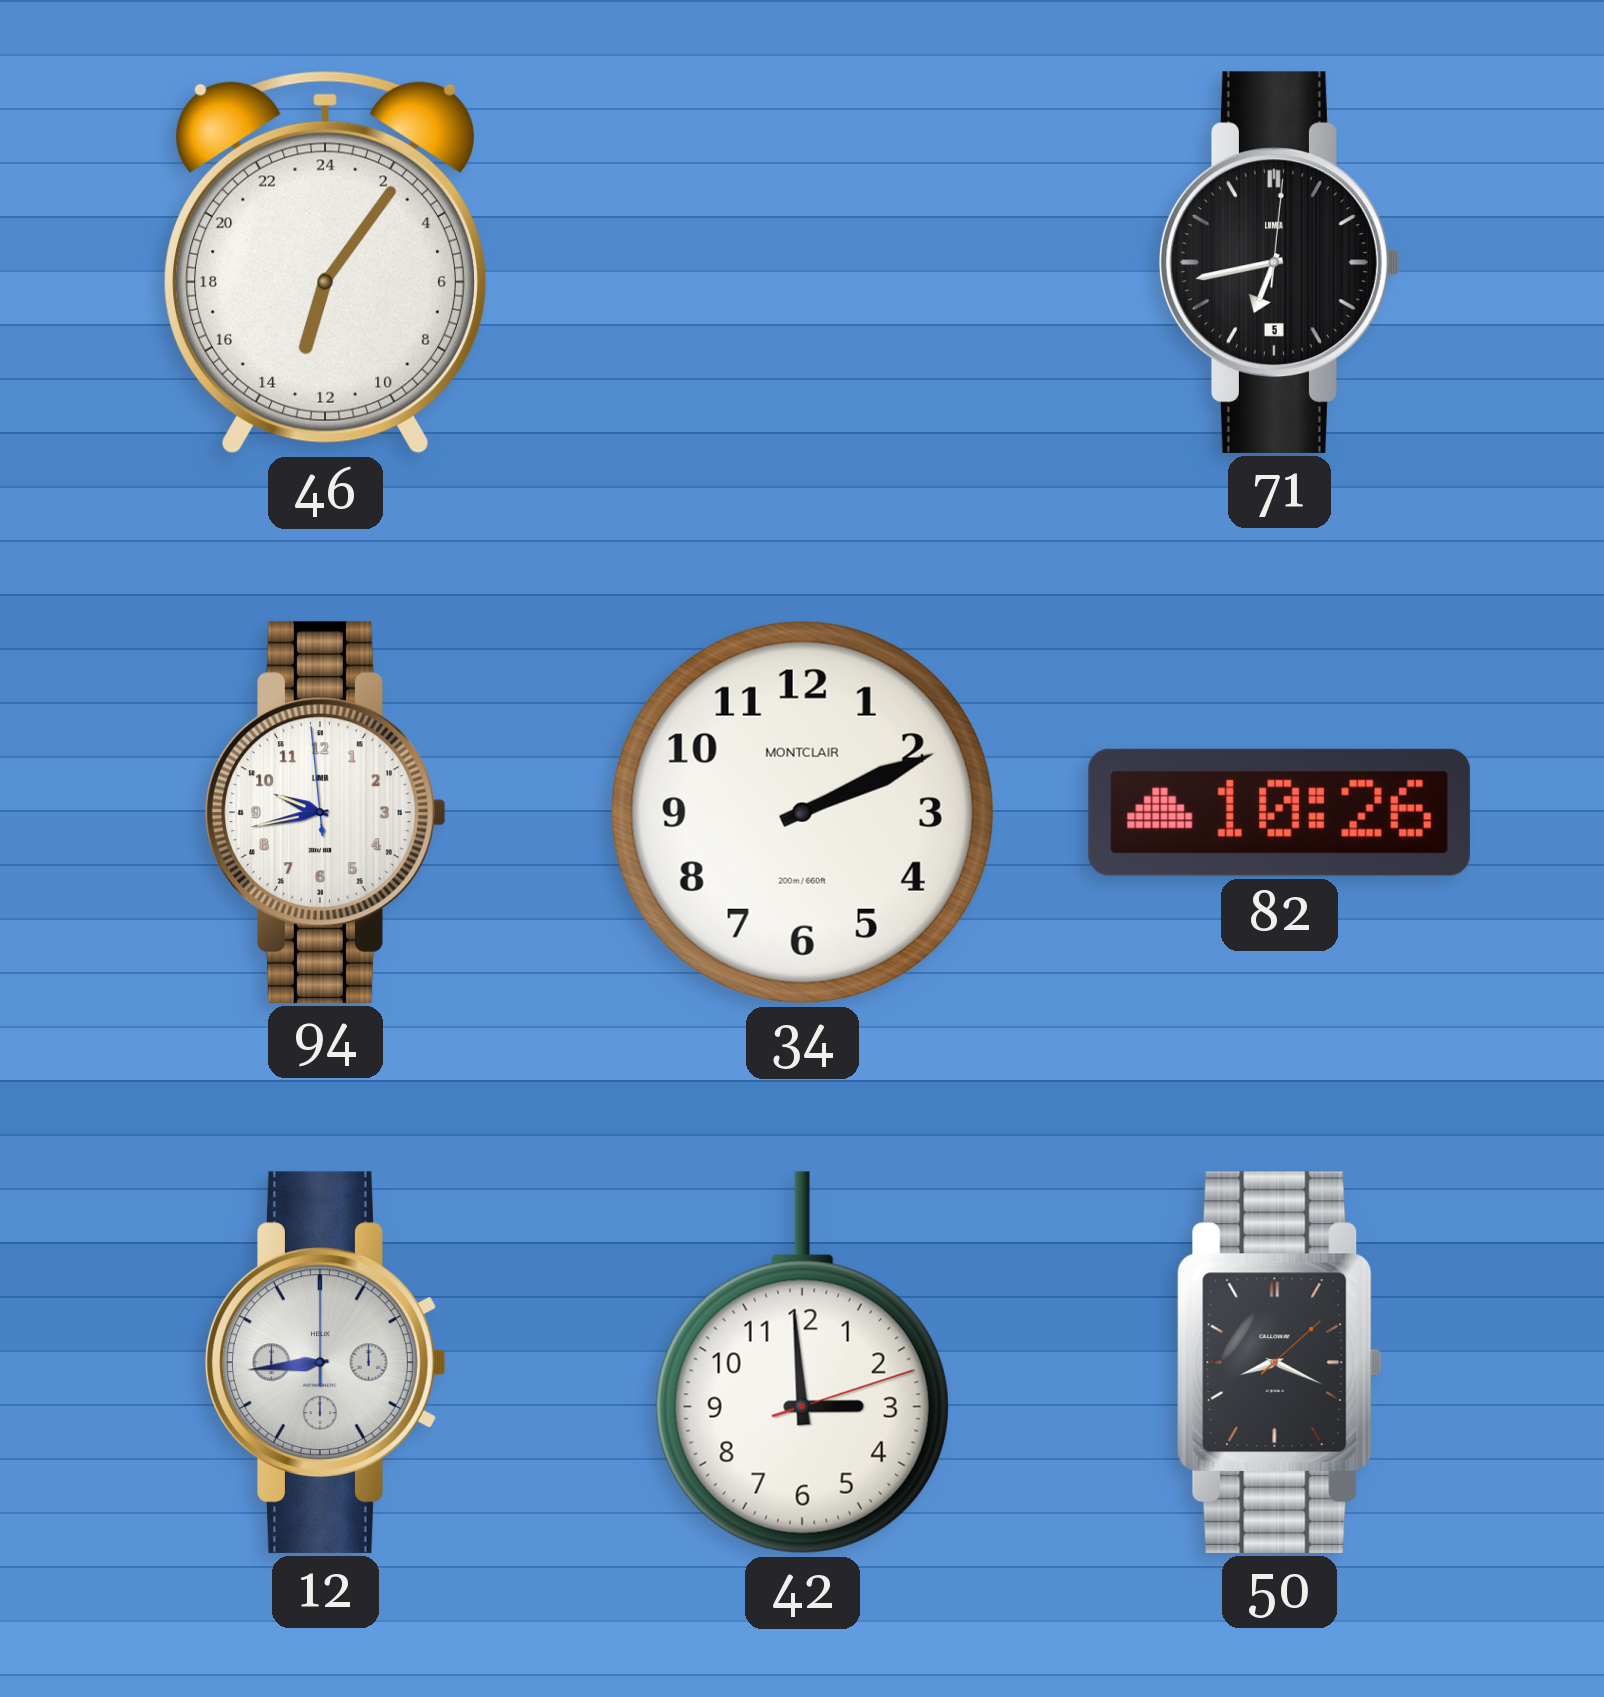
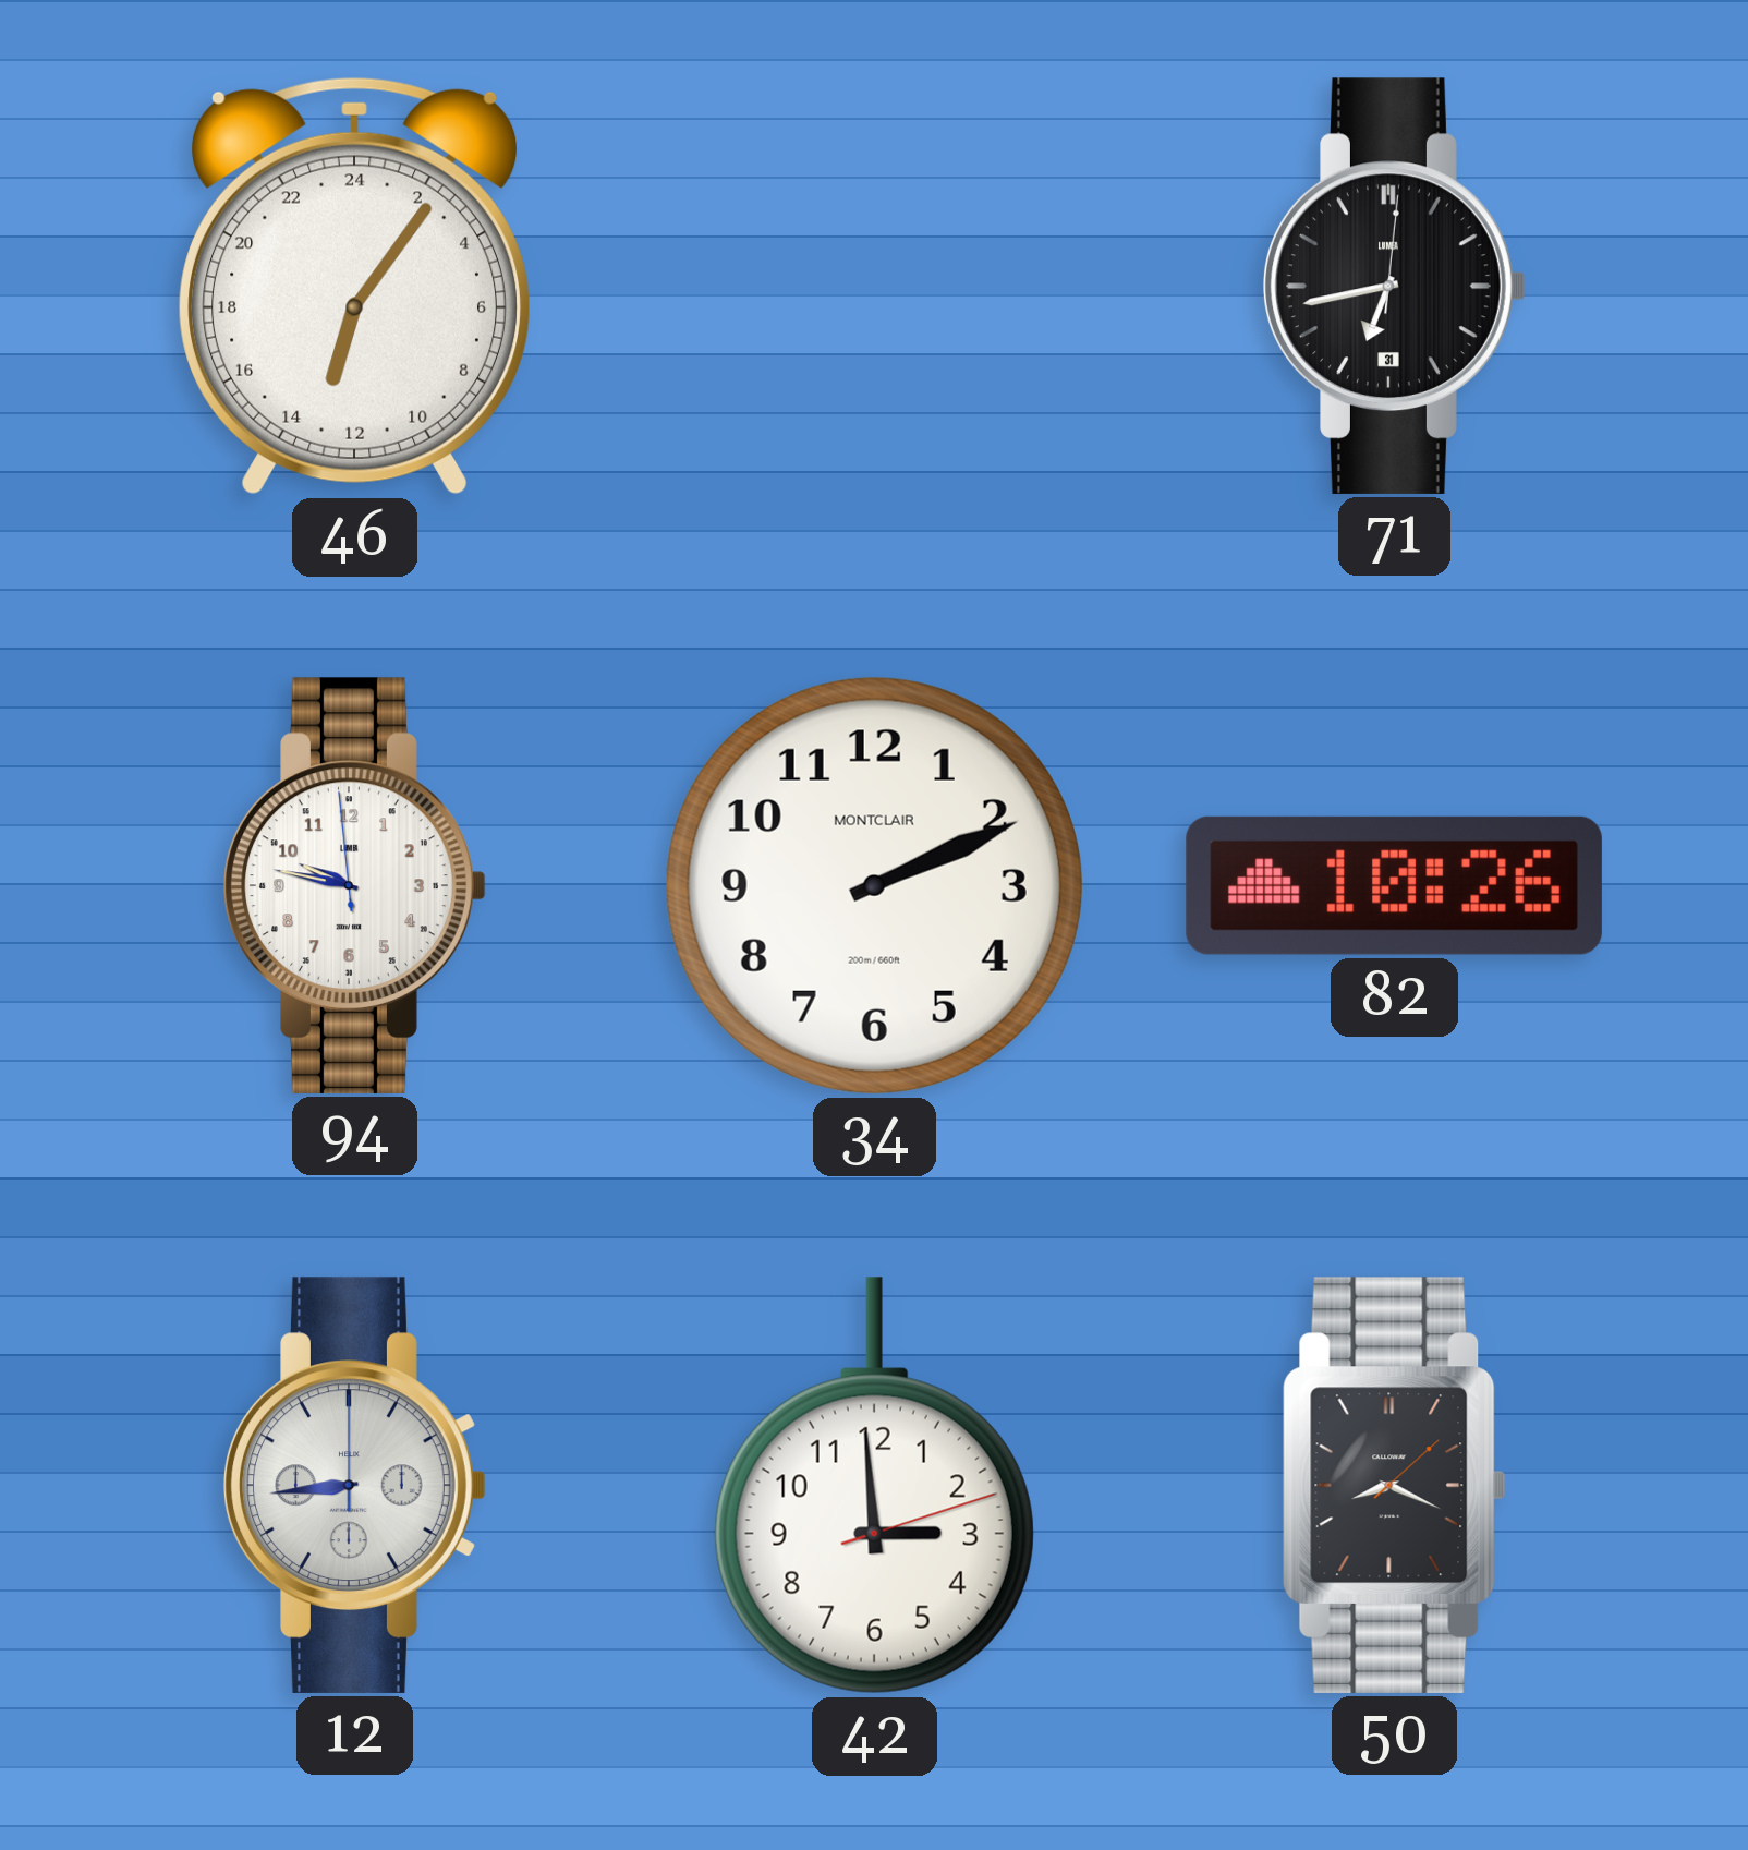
71 date: 5 -> 31 (1395, 286)
94: 9:42 -> 9:46 (355, 885)
